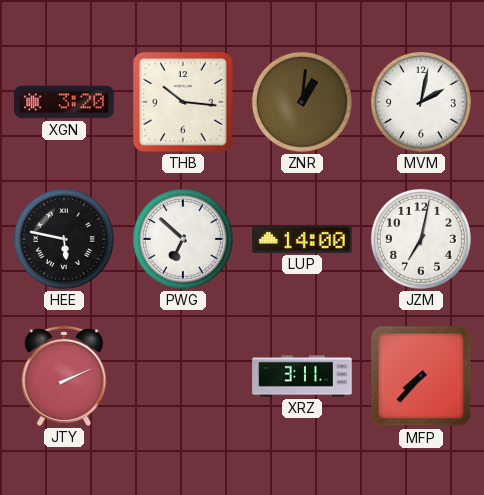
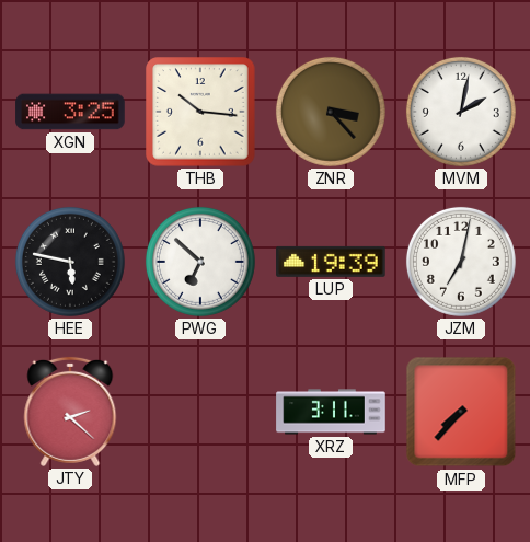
XGN: 3:20 -> 3:25 (70, 112)
ZNR: 1:01 -> 3:23 (331, 112)
LUP: 14:00 -> 19:39 (331, 262)
JTY: 2:11 -> 2:22 (70, 412)
